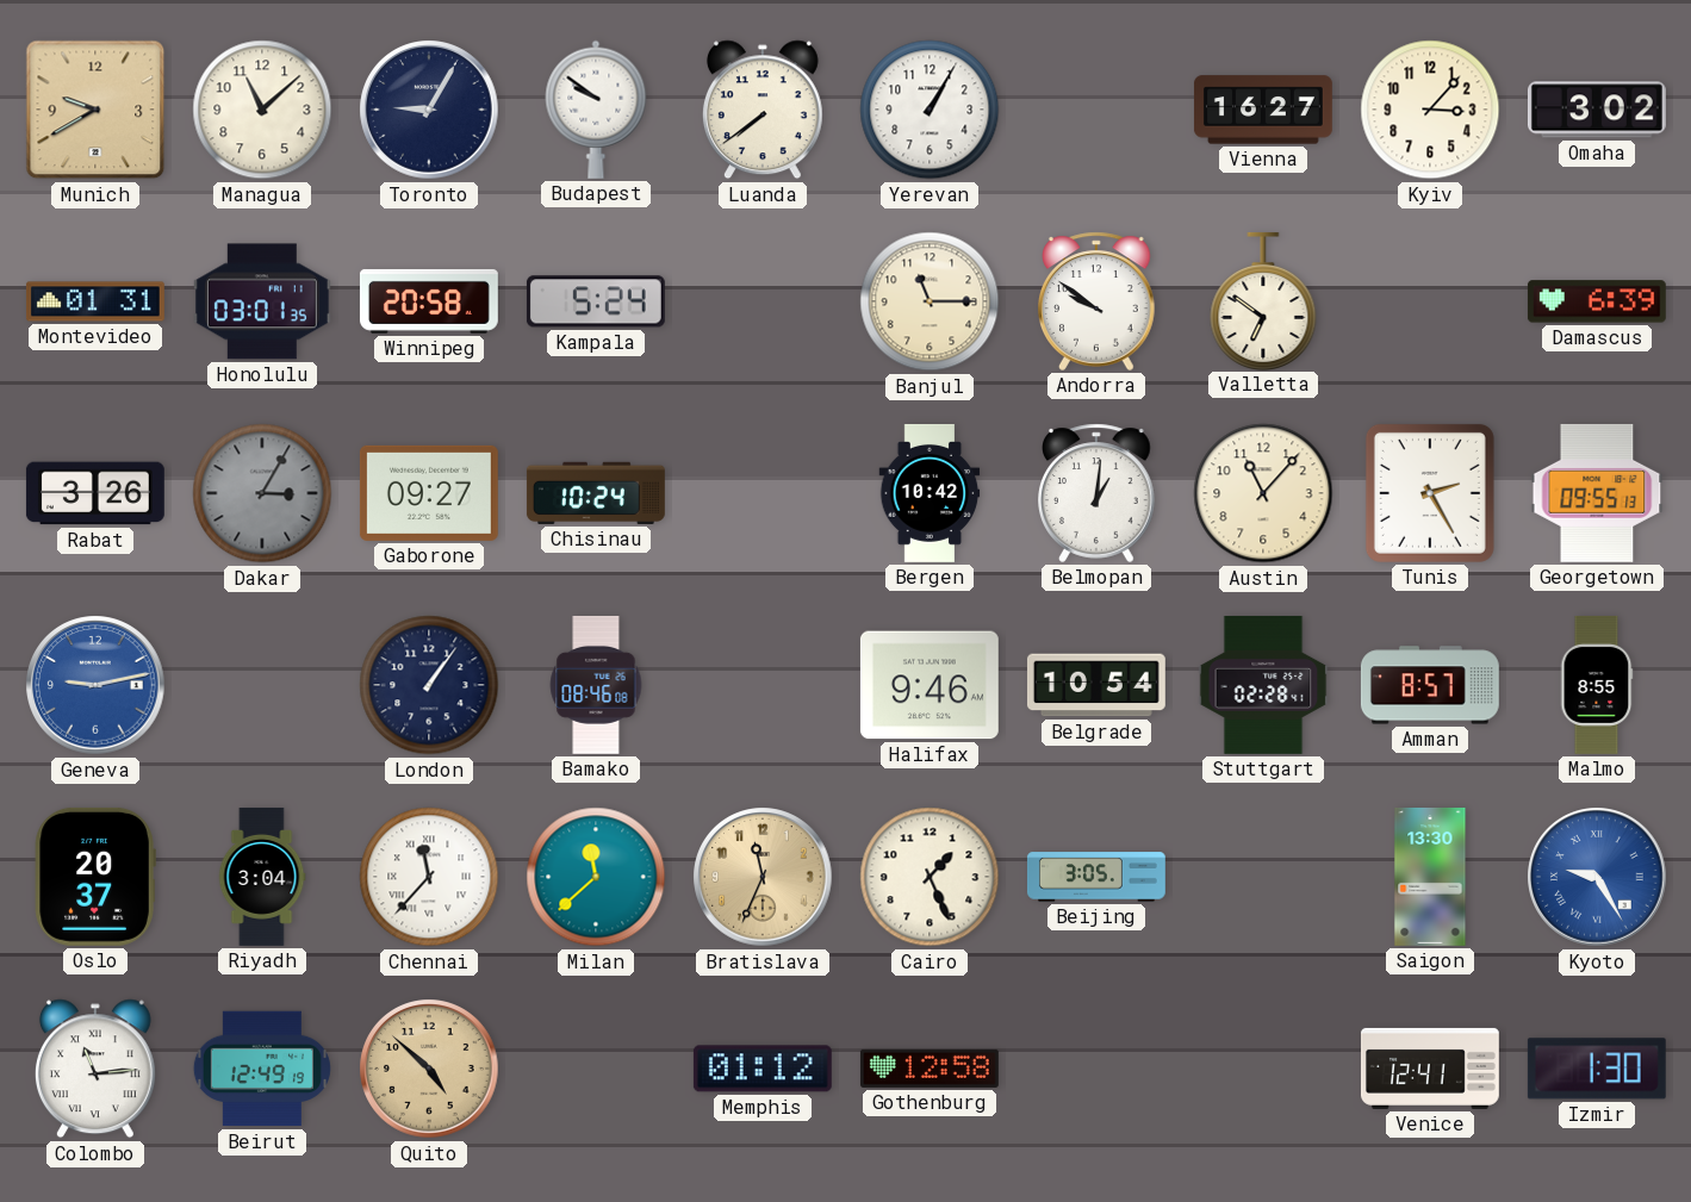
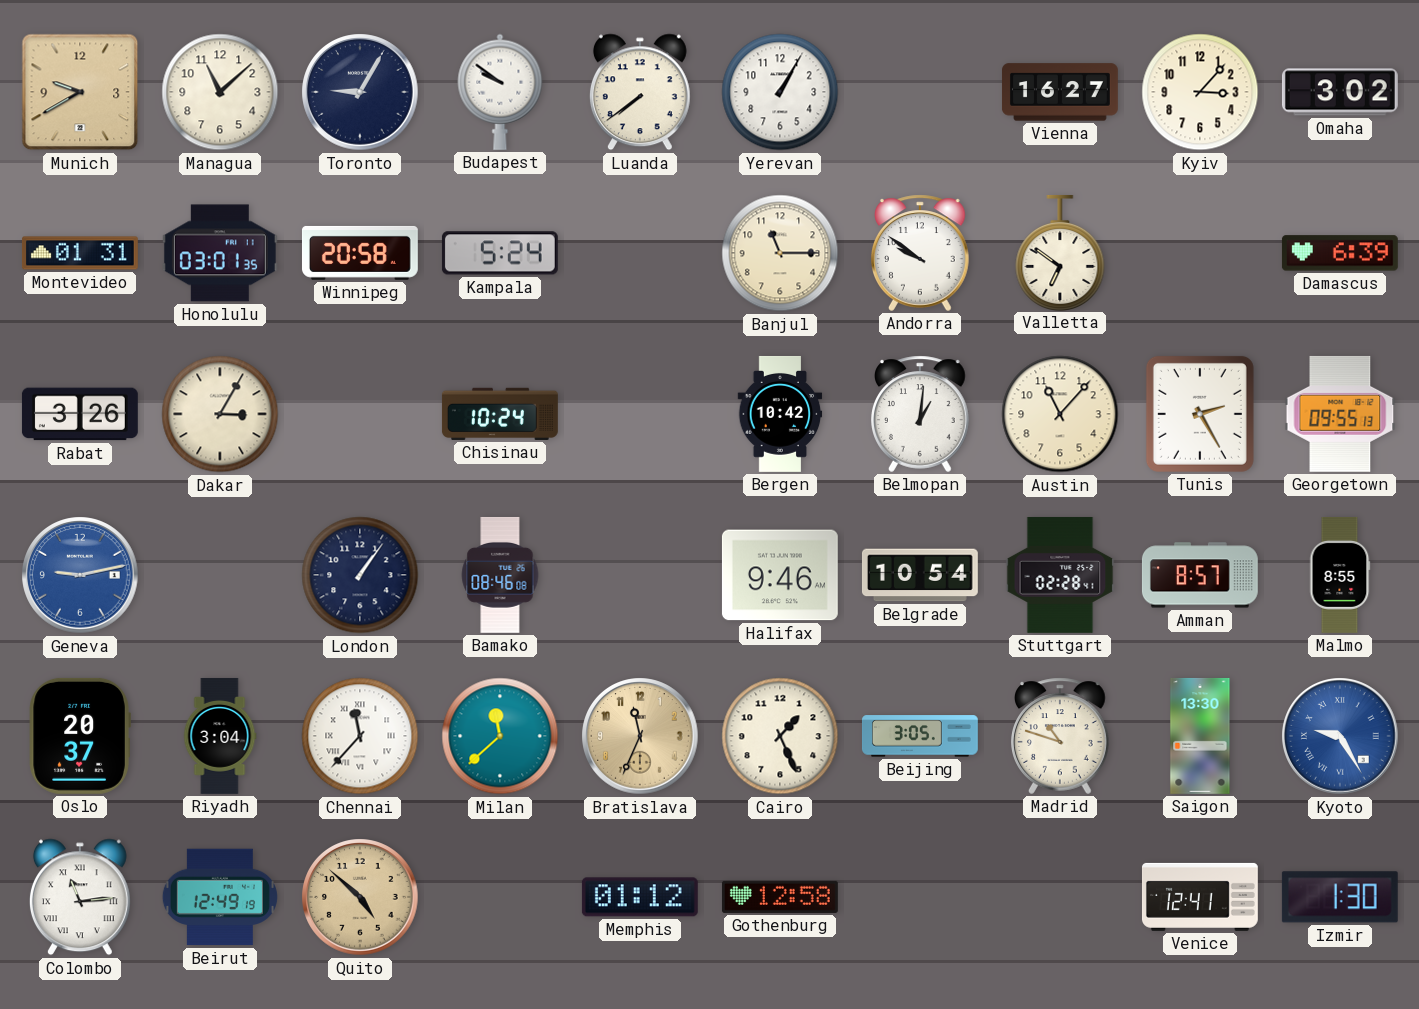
Dakar dial: grey -> cream (220, 414)
Gaborone: 09:27 -> none (429, 493)
Madrid: none -> 10:48 (1061, 736)
